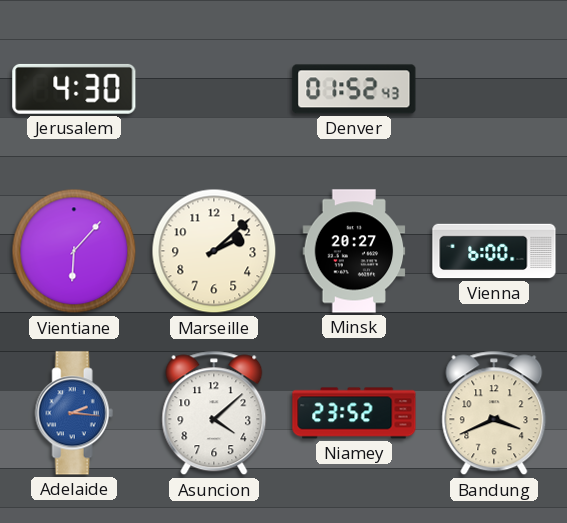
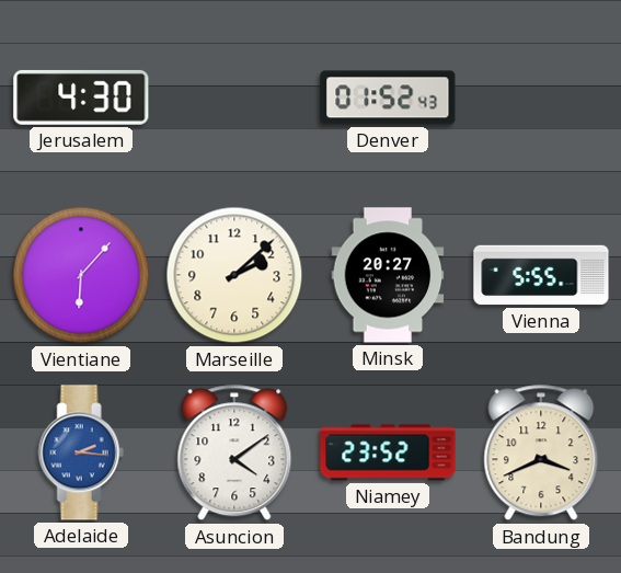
Vienna: 6:00 -> 5:55 (541, 275)
Asuncion: 4:08 -> 4:09 (234, 452)
